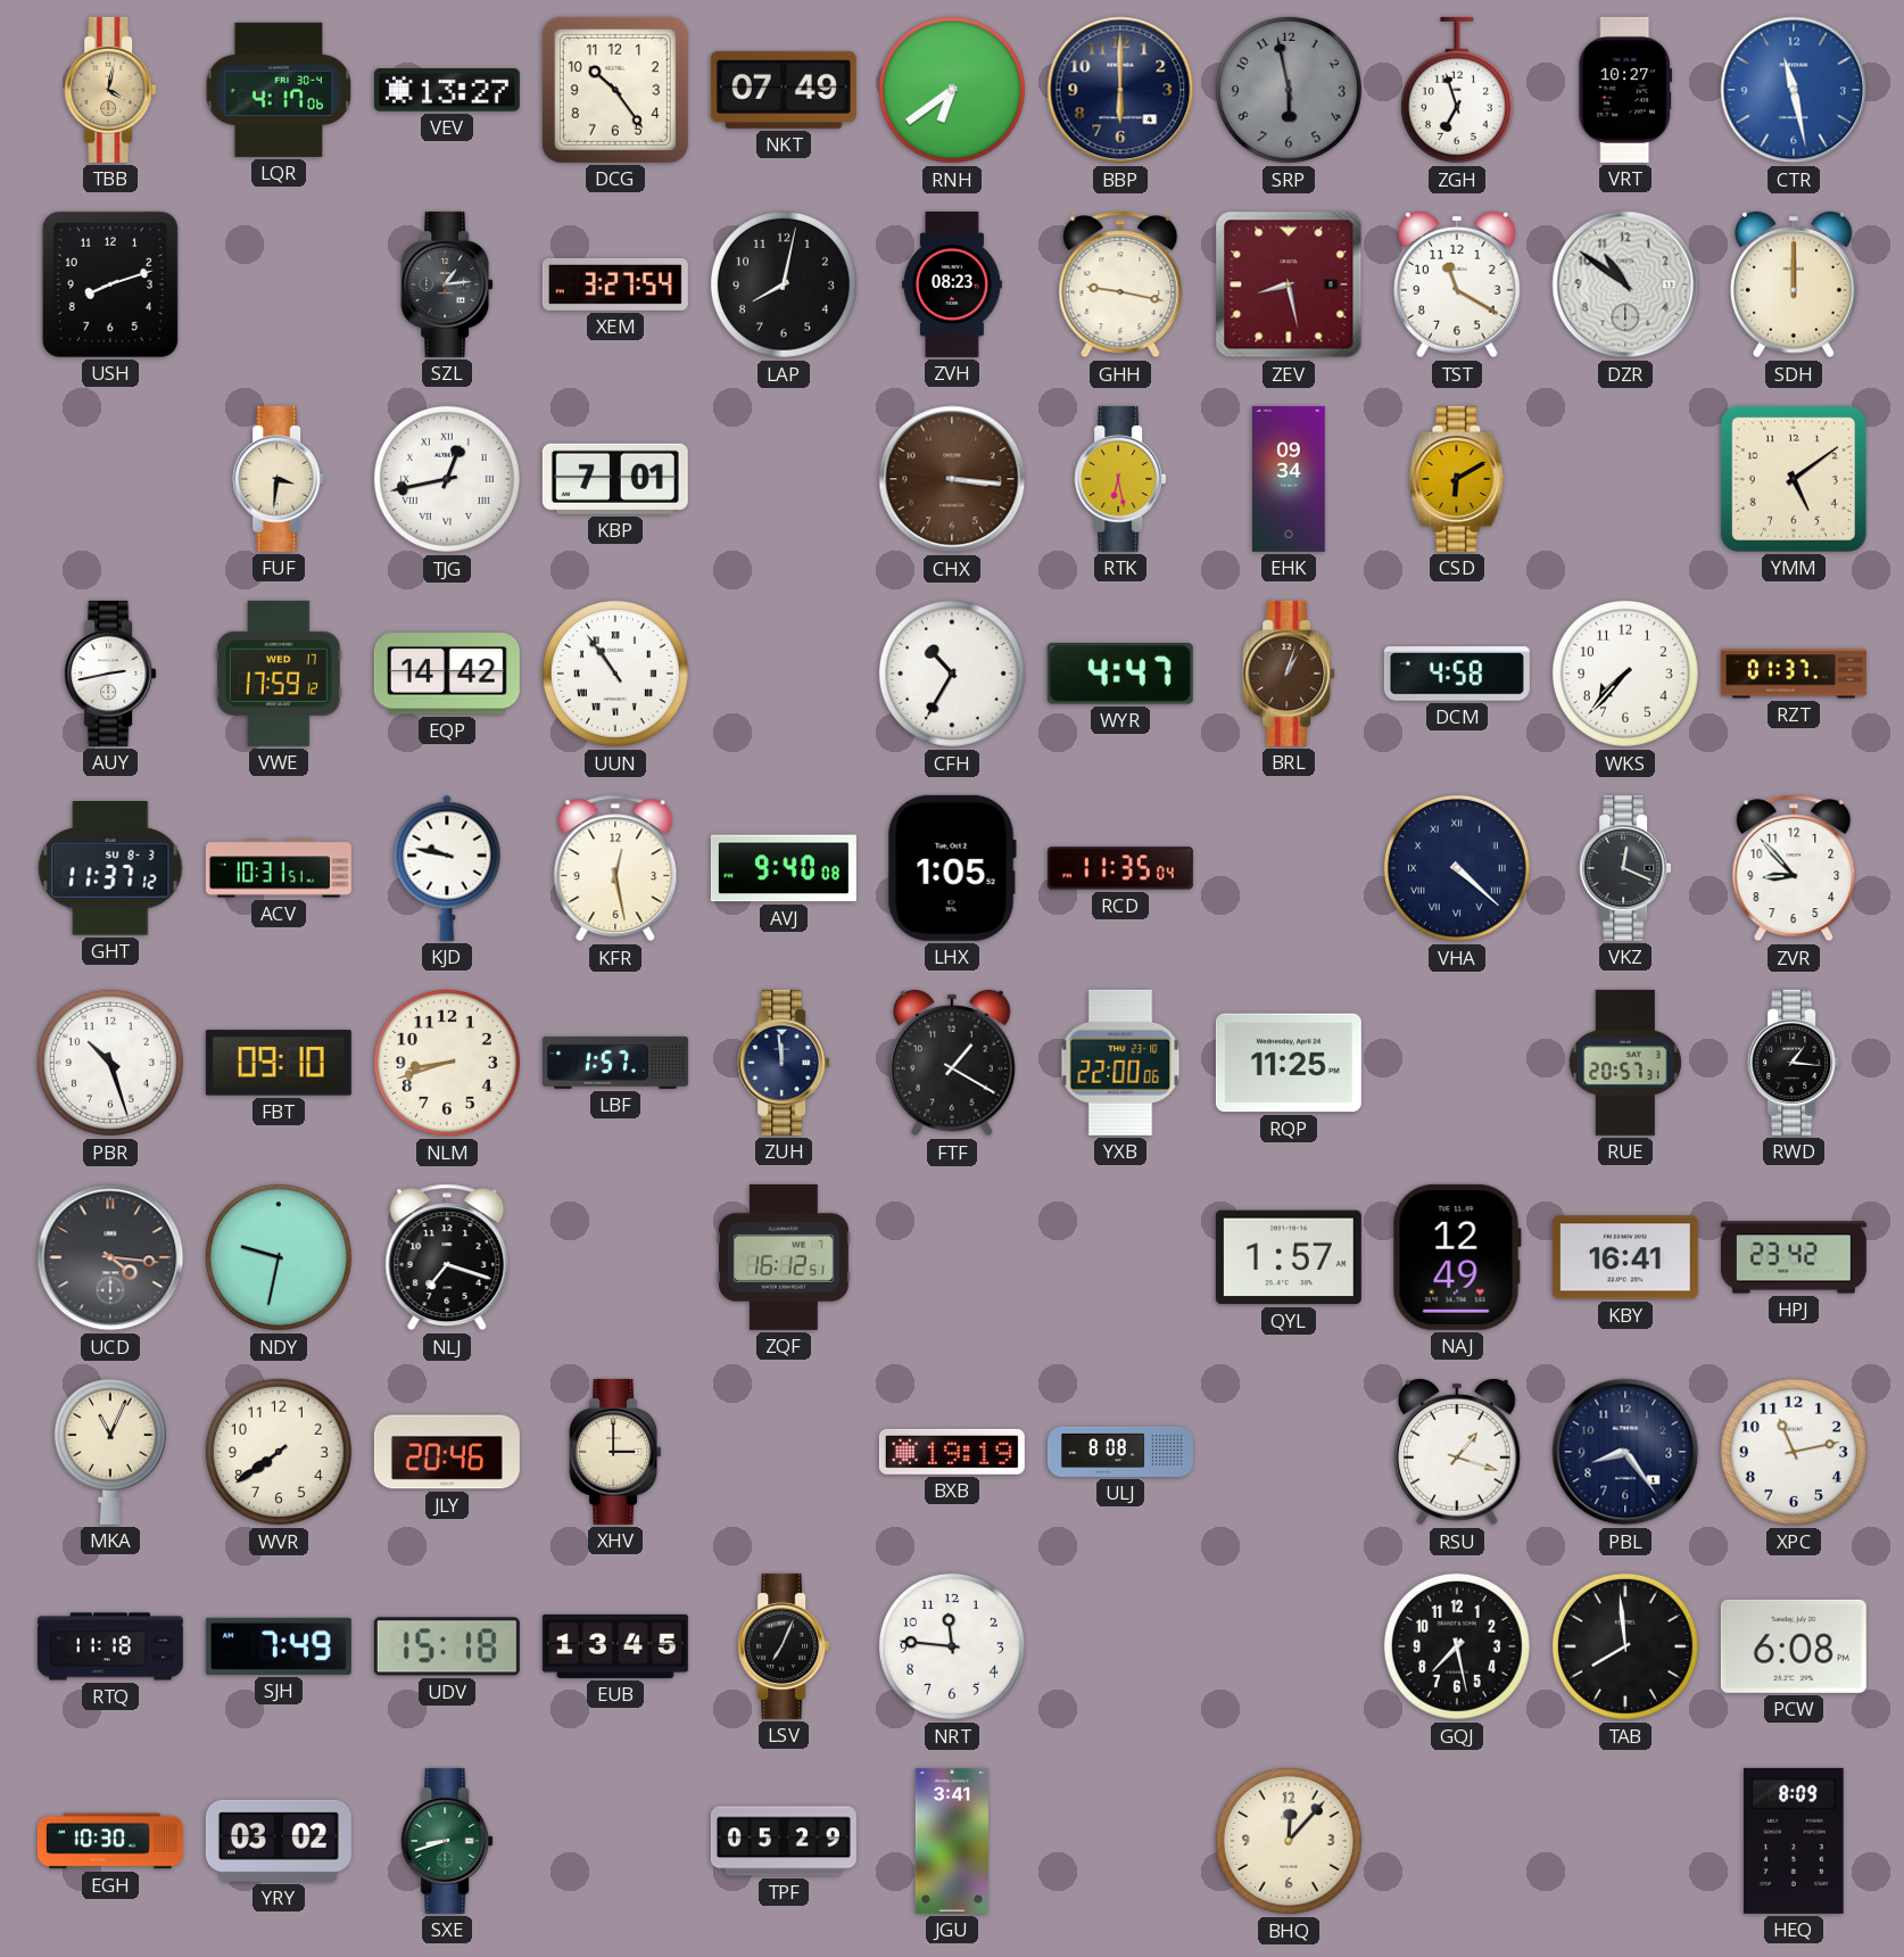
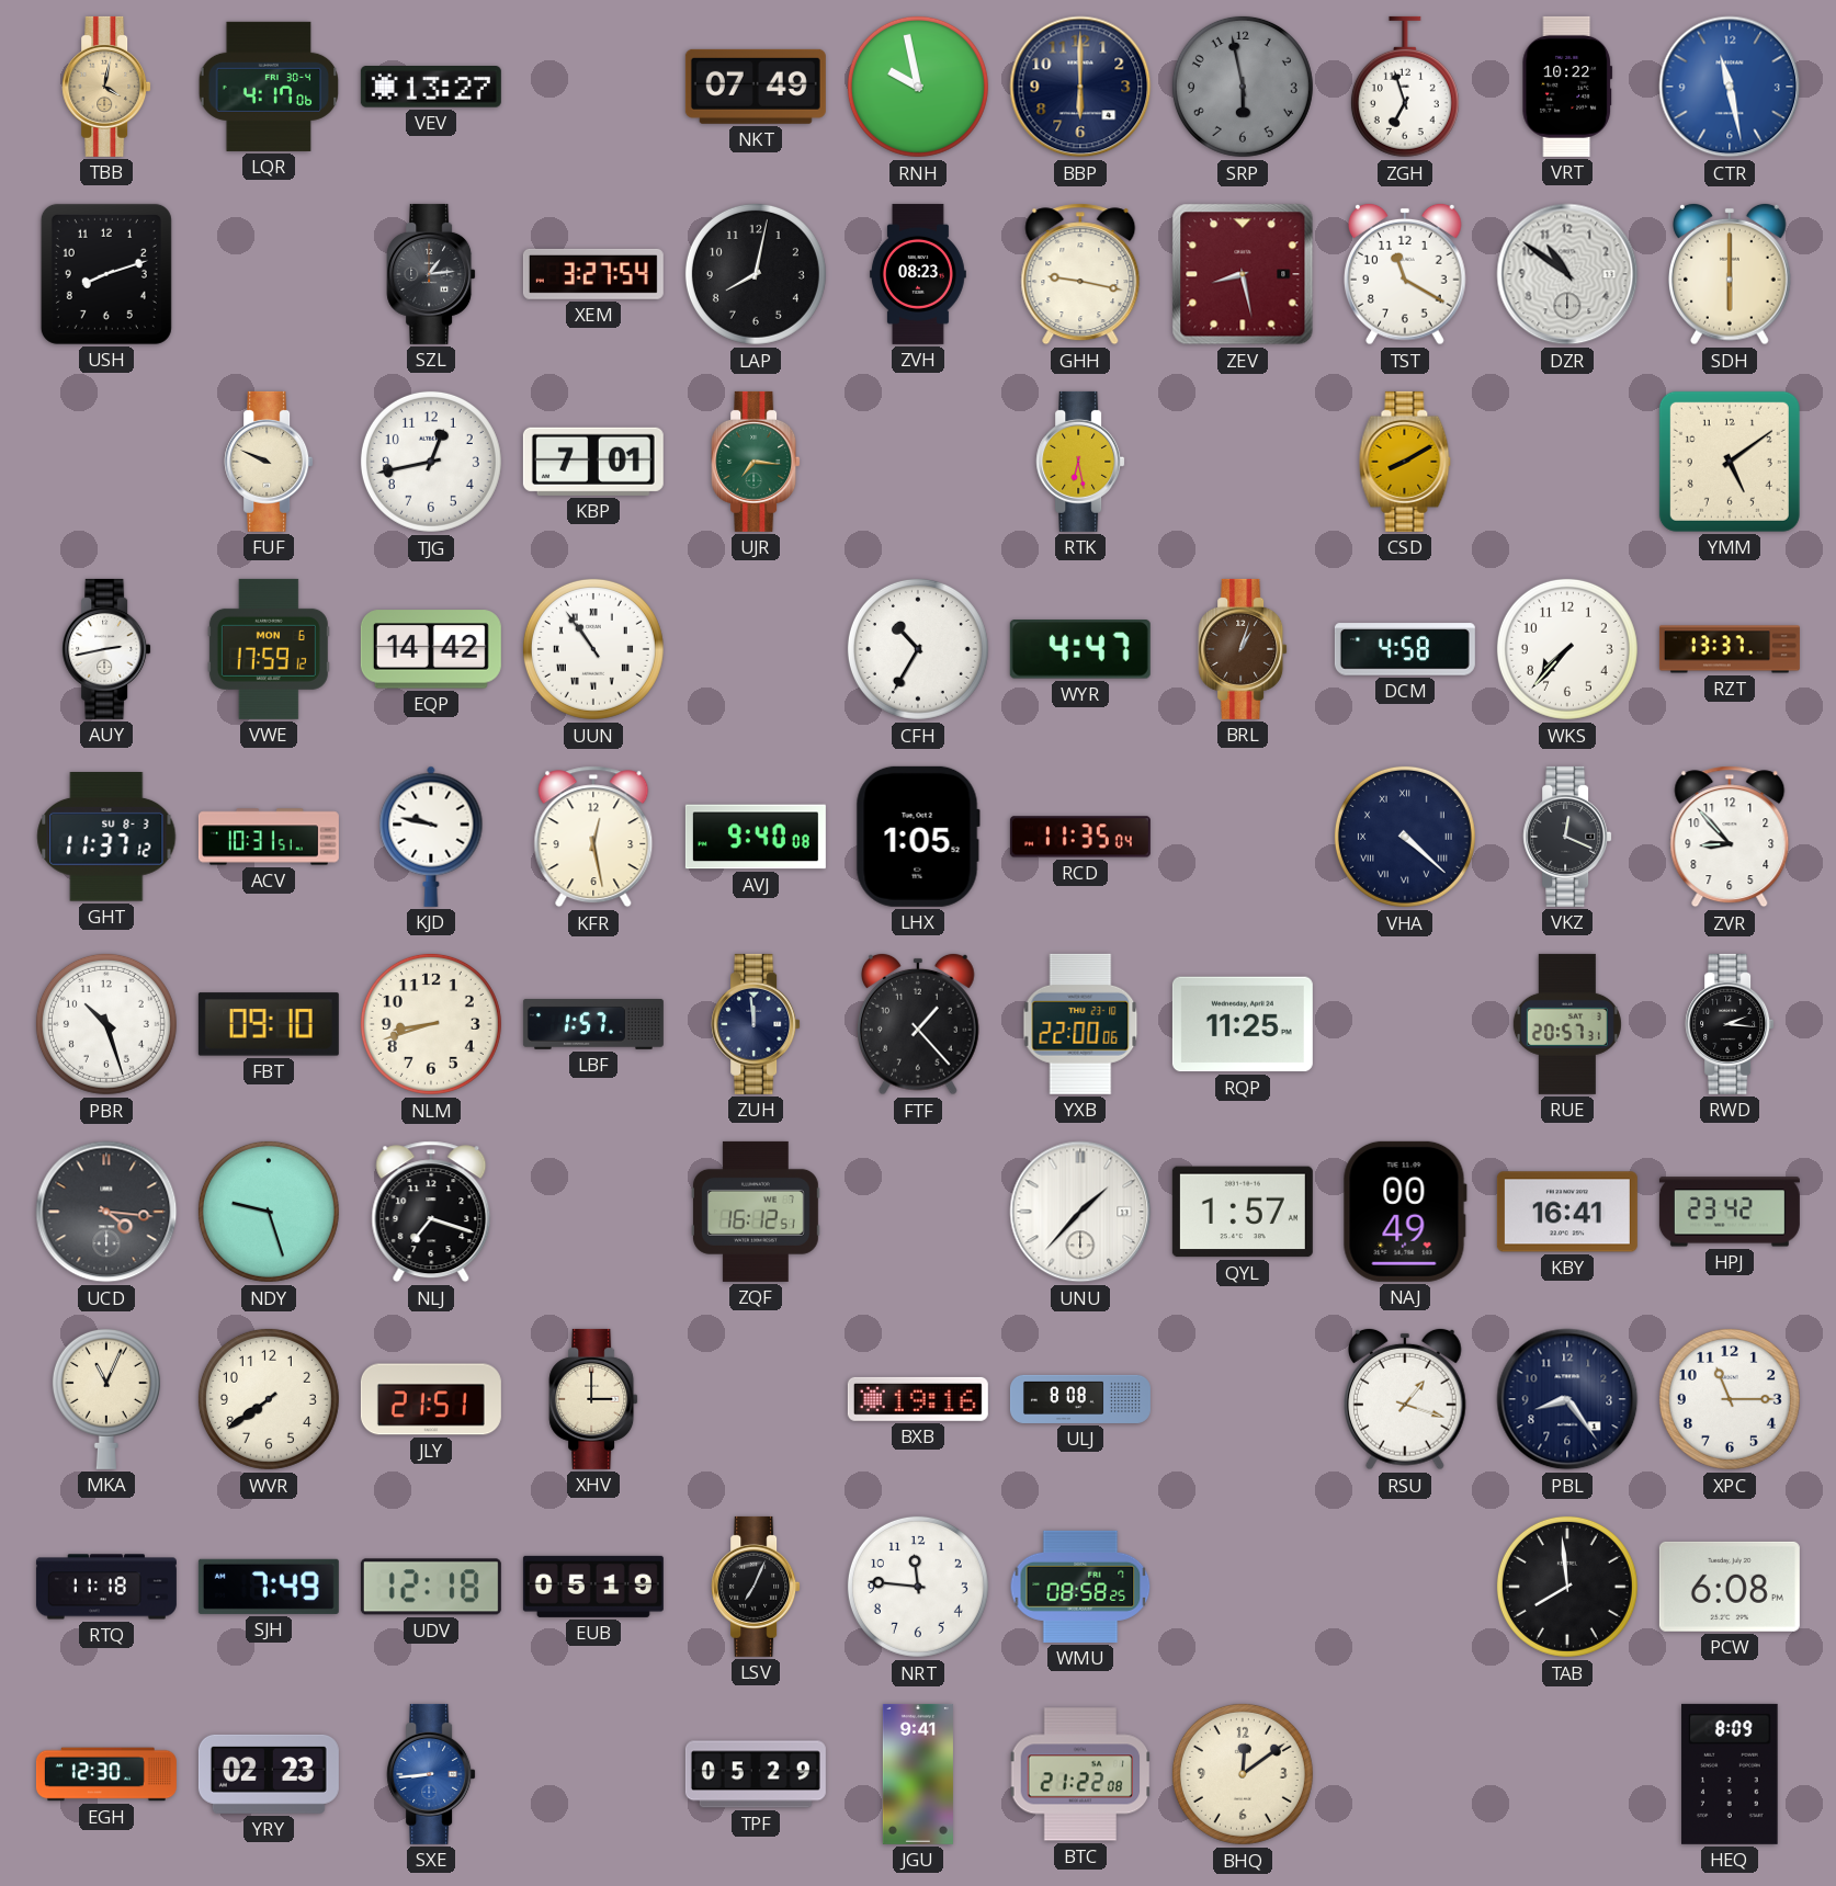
DCG: 10:24 -> none (615, 90)
RNH: 6:39 -> 9:58 (918, 87)
VRT: 10:27 -> 10:22 (1567, 87)
SDH: 12:00 -> 6:00 (1731, 274)
FUF: 3:31 -> 9:49 (269, 462)
TJG numerals: Roman -> Arabic (431, 462)
UJR: none -> 7:16 (756, 462)
CHX: 3:16 -> none (952, 479)
EHK: 09:34 -> none (1289, 479)
CSD: 6:10 -> 8:10 (1405, 462)
VWE date: WED 17 -> MON 6 (269, 649)
RZT: 01:37 -> 13:37 (1730, 649)
FTF: 1:20 -> 1:23 (919, 1024)
RWD: 1:16 -> 2:16 (1730, 1024)
NDY: 9:32 -> 9:27 (269, 1212)
UNU: none -> 1:37 (1080, 1212)
NAJ: 12:49 -> 00:49 (1405, 1212)
JLY: 20:46 -> 21:51 (431, 1399)
BXB: 19:19 -> 19:16 (918, 1399)
XPC: 11:13 -> 11:15 (1730, 1399)
UDV: 15:18 -> 12:18 (431, 1587)
EUB: 13:45 -> 05:19 (593, 1587)
WMU: none -> 08:58 (1080, 1587)
GQJ: 7:28 -> none (1457, 1646)
EGH: 10:30 -> 12:30 (106, 1774)
YRY: 03:02 -> 02:23 (269, 1774)
SXE: 8:42 -> 8:44 (431, 1774)
SXE dial: green -> blue (431, 1774)
JGU: 3:41 -> 9:41 (918, 1774)
BTC: none -> 21:22 (1080, 1774)
BHQ: 12:07 -> 12:09 (1243, 1774)
